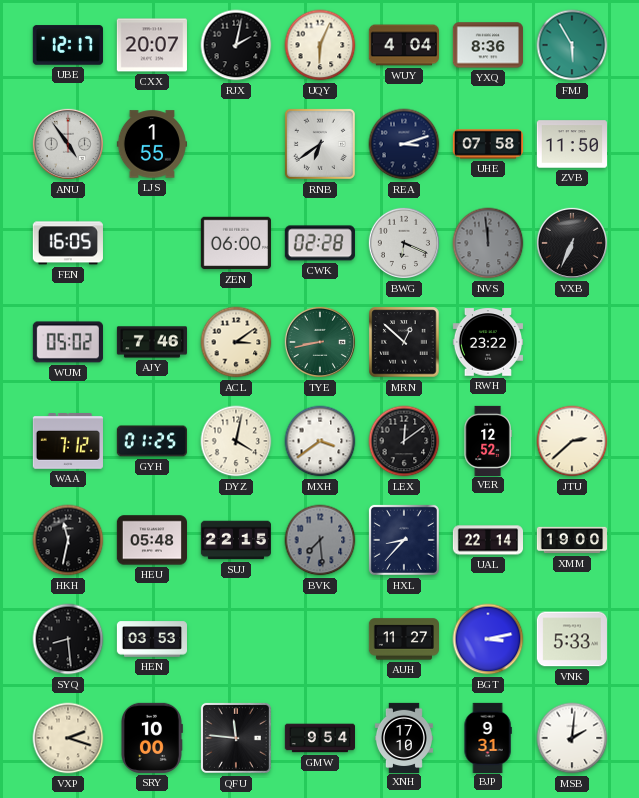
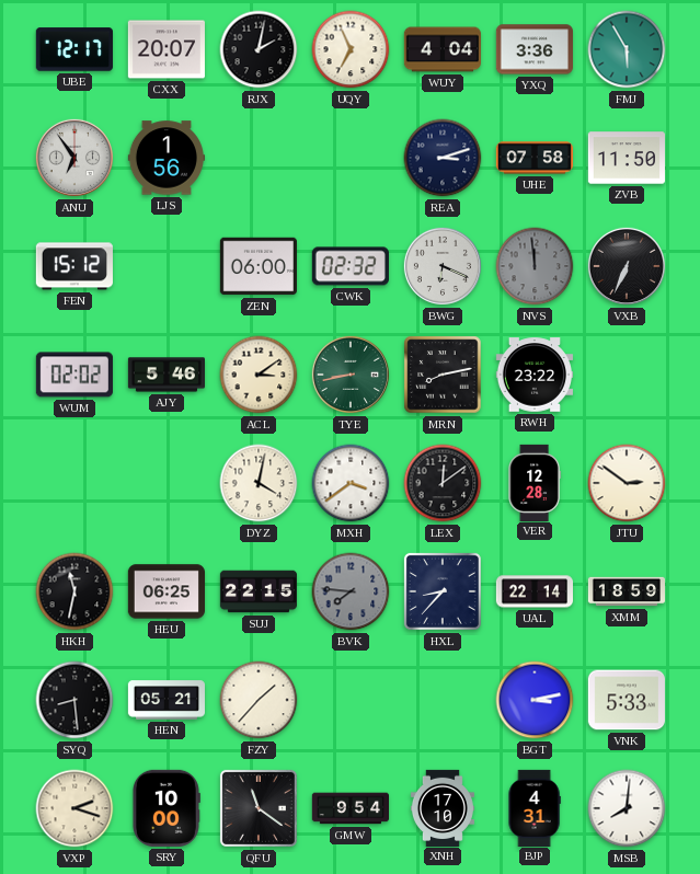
UQY: 6:04 -> 6:56 (351, 49)
YXQ: 8:36 -> 3:36 (535, 49)
ANU: 4:54 -> 6:54 (74, 158)
LJS: 1:55 -> 1:56 (165, 158)
RNB: 6:39 -> none (320, 144)
FEN: 16:05 -> 15:12 (74, 266)
CWK: 02:28 -> 02:32 (351, 266)
WUM: 05:02 -> 02:02 (74, 375)
AJY: 7:46 -> 5:46 (165, 375)
MRN: 12:52 -> 8:13 (443, 375)
WAA: 7:12 -> none (68, 442)
GYH: 01:25 -> none (151, 441)
VER: 12:52 -> 12:28 (535, 482)
JTU: 2:38 -> 2:51 (627, 483)
HEU: 05:48 -> 06:25 (165, 591)
BVK: 7:29 -> 7:46 (351, 591)
XMM: 19:00 -> 18:59 (626, 591)
HEN: 03:53 -> 05:21 (165, 700)
FZY: none -> 1:37 (259, 700)
AUH: 11:27 -> none (403, 639)
QFU: 11:46 -> 11:21 (259, 808)
BJP: 9:31 -> 4:31 (535, 807)
MSB: 2:01 -> 8:01 (627, 808)
